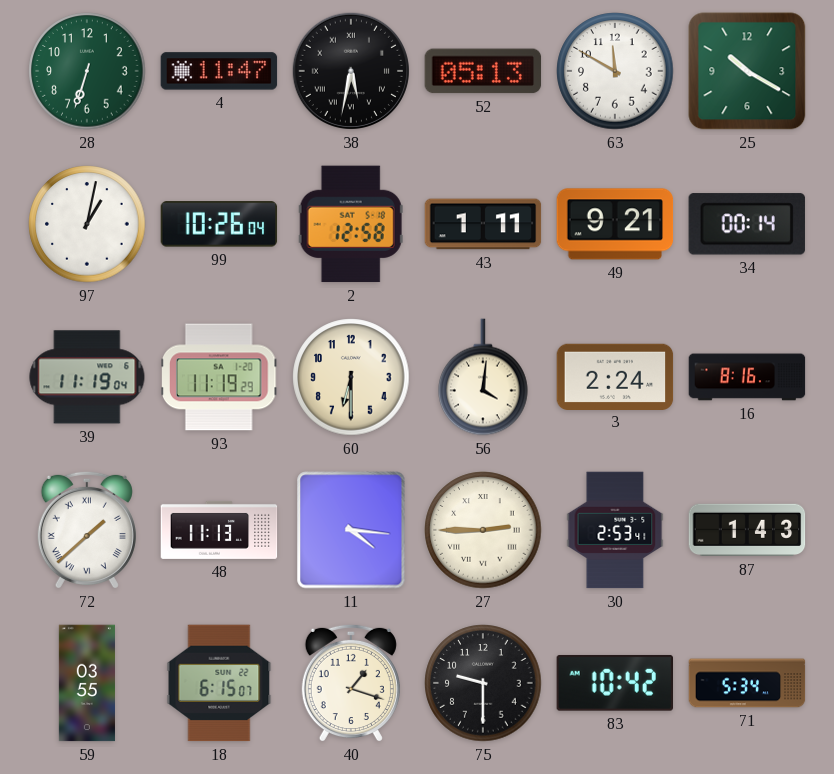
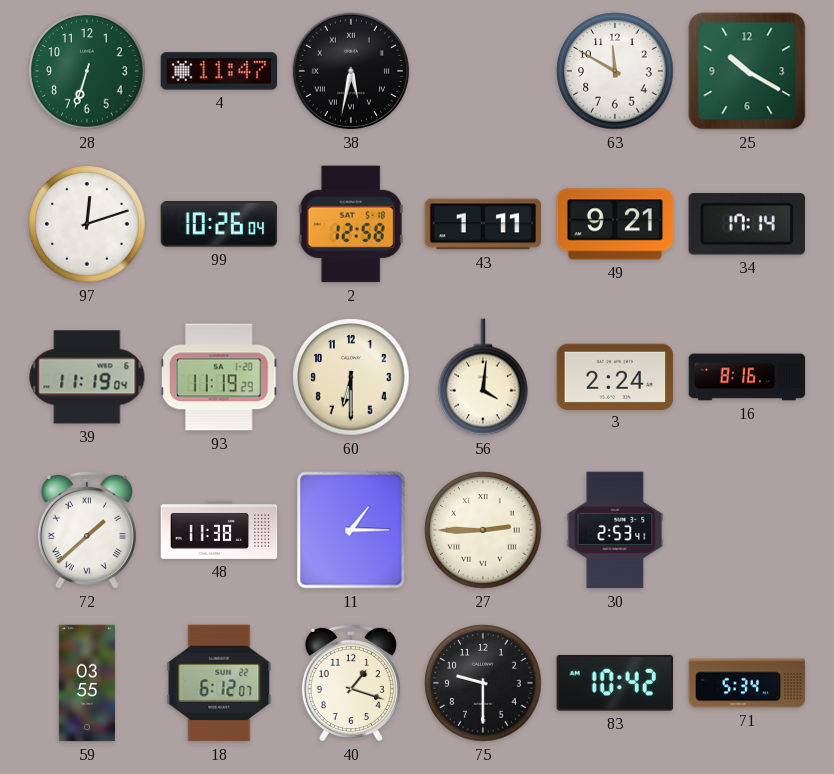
52: 05:13 -> none (483, 71)
97: 1:02 -> 12:12 (87, 224)
34: 00:14 -> 17:14 (747, 224)
48: 11:13 -> 11:38 (219, 530)
11: 4:16 -> 1:15 (351, 530)
87: 1:43 -> none (747, 530)
18: 6:15 -> 6:12 (219, 683)
